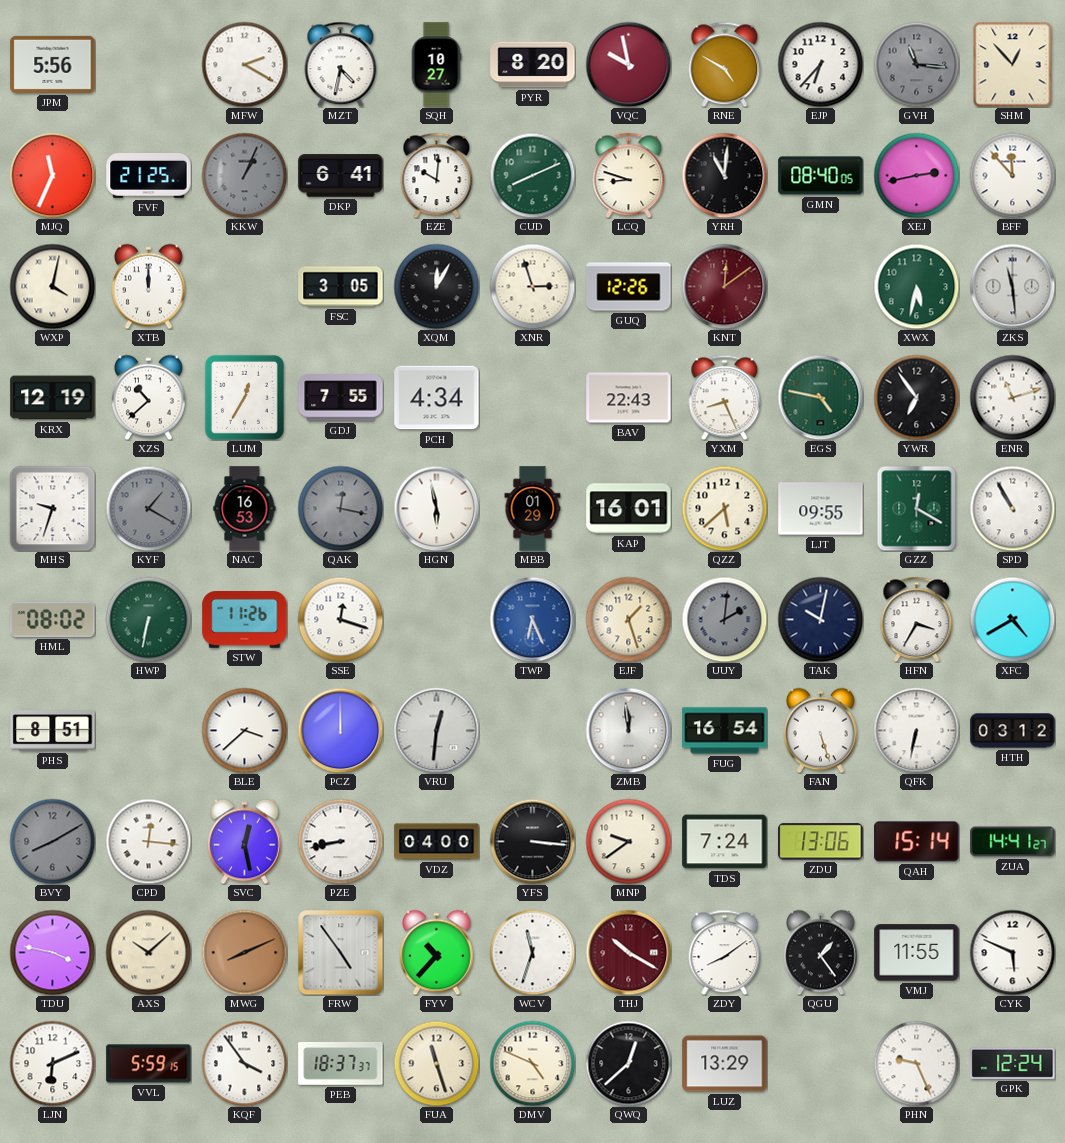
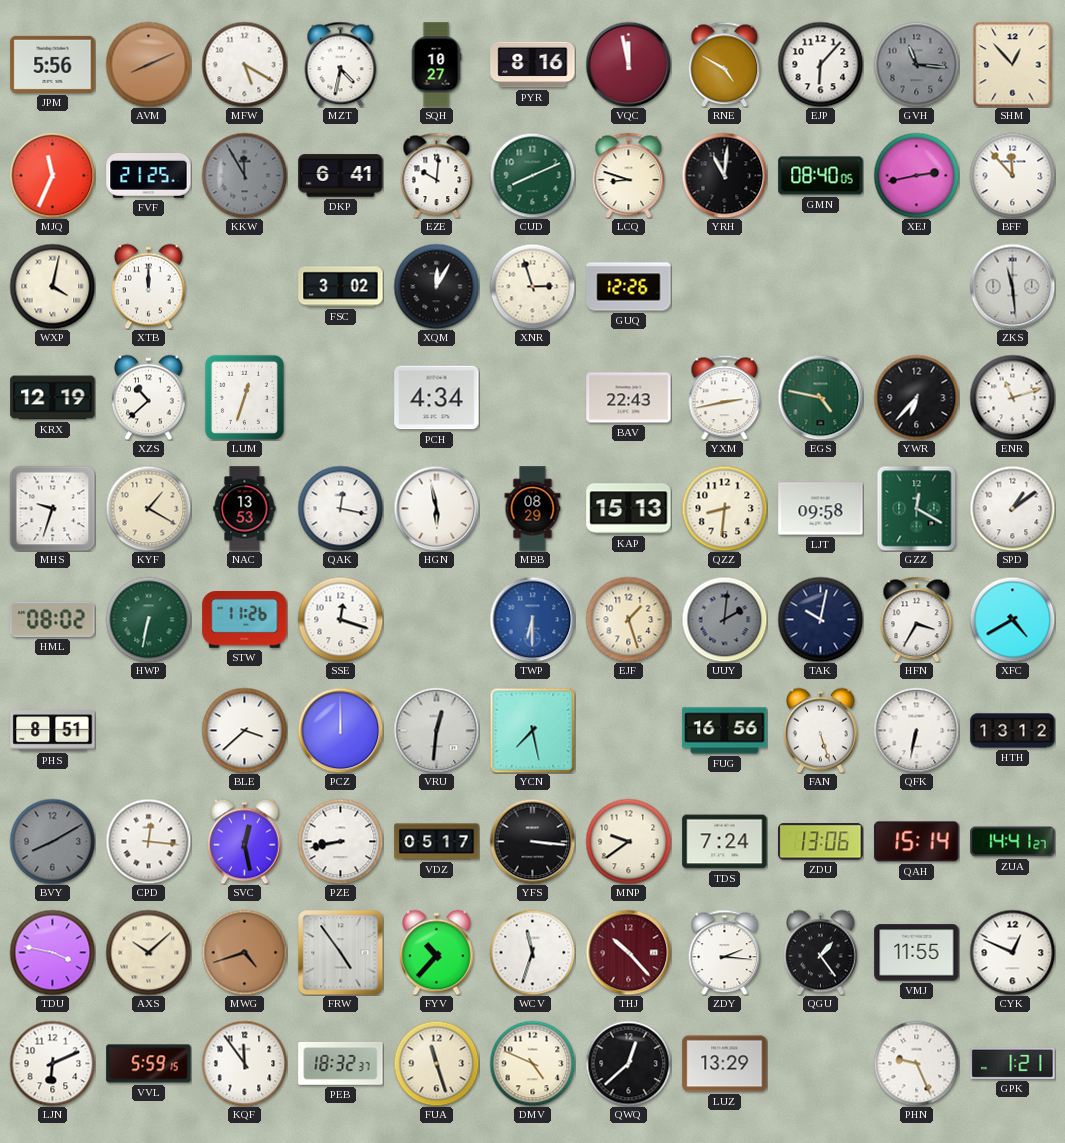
AVM: none -> 8:11 (148, 64)
MFW: 2:20 -> 5:20 (244, 64)
PYR: 8:20 -> 8:16 (533, 65)
VQC: 9:58 -> 11:58 (628, 64)
EJP: 6:37 -> 6:07 (820, 64)
KKW: 1:04 -> 11:55 (244, 175)
FSC: 3:05 -> 3:02 (341, 287)
KNT: 12:09 -> none (724, 286)
XWX: 5:32 -> none (916, 286)
LUM: 12:35 -> 12:33 (244, 397)
GDJ: 7:55 -> none (341, 398)
YXM: 8:26 -> 2:43 (725, 397)
YWR: 6:54 -> 6:37 (916, 397)
KYF dial: grey -> cream (148, 508)
NAC: 16:53 -> 13:53 (245, 509)
QAK dial: grey -> white (340, 508)
MBB: 01:29 -> 08:29 (533, 509)
KAP: 16:01 -> 15:13 (629, 509)
QZZ: 5:38 -> 8:31 (724, 508)
LJT: 09:55 -> 09:58 (821, 509)
SPD: 10:55 -> 1:09 (1012, 508)
TWP: 6:26 -> 6:30 (532, 619)
YCN: none -> 7:28 (532, 730)
ZMB: 11:59 -> none (628, 730)
FUG: 16:54 -> 16:56 (725, 731)
HTH: 03:12 -> 13:12 (1013, 731)
VDZ: 04:00 -> 05:17 (437, 842)
MWG: 8:11 -> 4:42 (244, 952)
THJ: 10:20 -> 10:23 (628, 952)
ZDY: 8:09 -> 2:16 (725, 952)
CYK: 5:49 -> 12:49 (1012, 952)
KQF: 3:54 -> 11:54 (244, 1063)
PEB: 18:37 -> 18:32 (341, 1064)
GPK: 12:24 -> 1:21 (1013, 1063)
